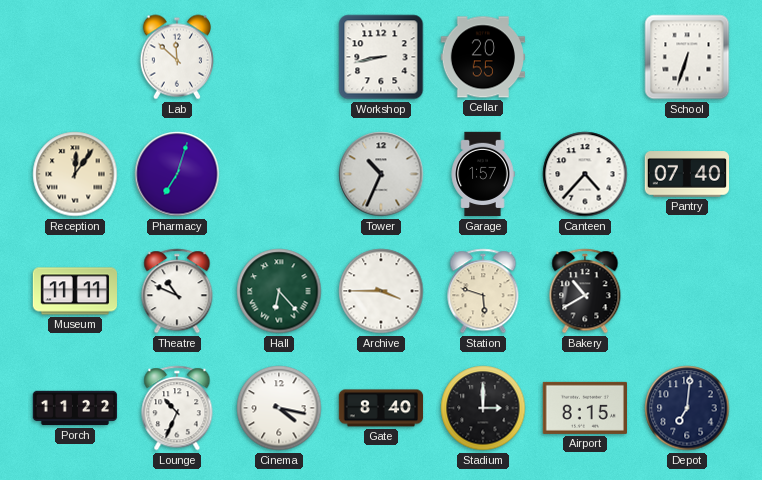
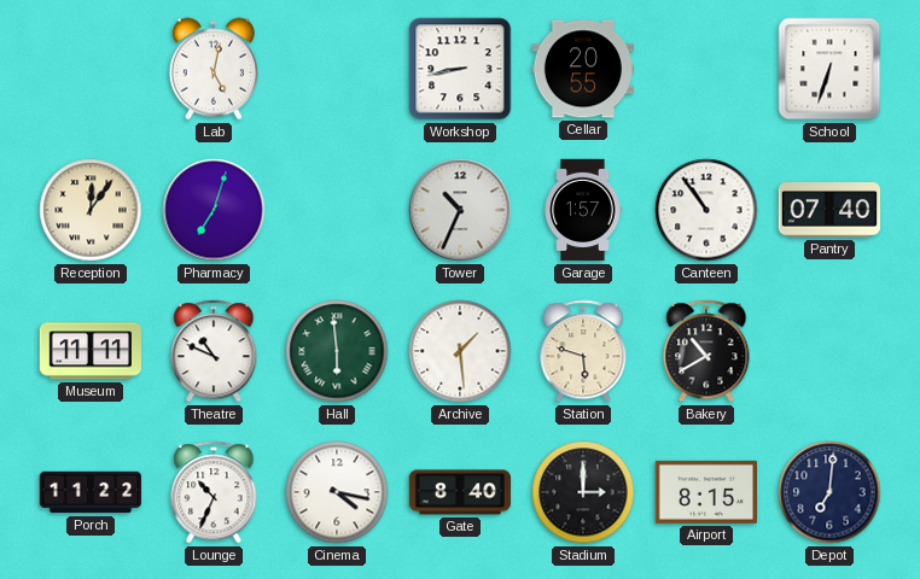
Lab: 11:52 -> 5:02 (214, 69)
Canteen: 4:37 -> 10:54 (706, 210)
Hall: 6:23 -> 5:59 (337, 351)
Archive: 3:45 -> 1:29 (460, 351)
